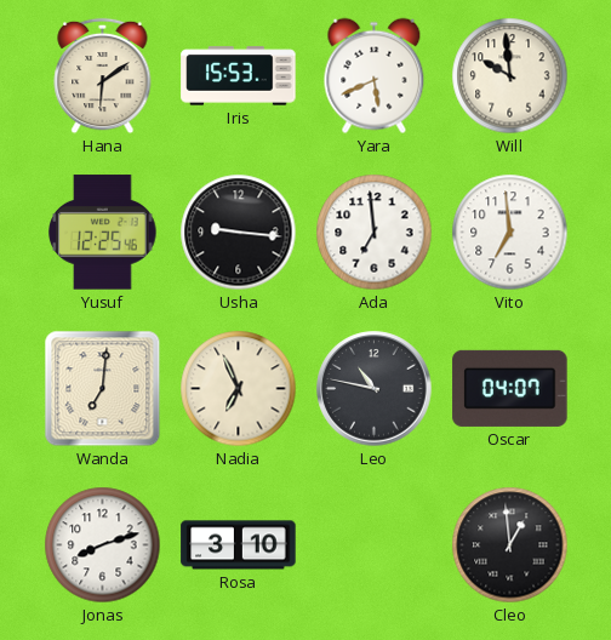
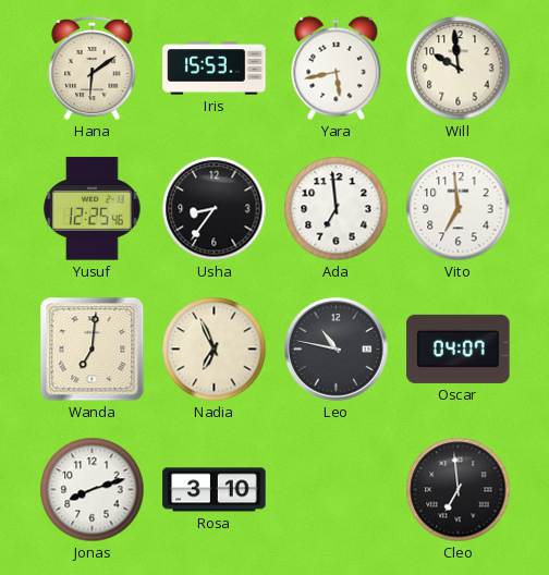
Yara: 5:41 -> 5:43 (337, 69)
Usha: 9:16 -> 8:36 (215, 209)
Cleo: 12:59 -> 6:59 (459, 490)
